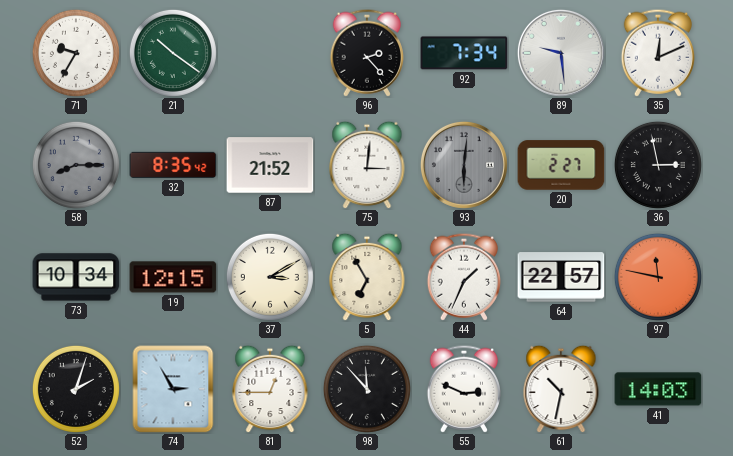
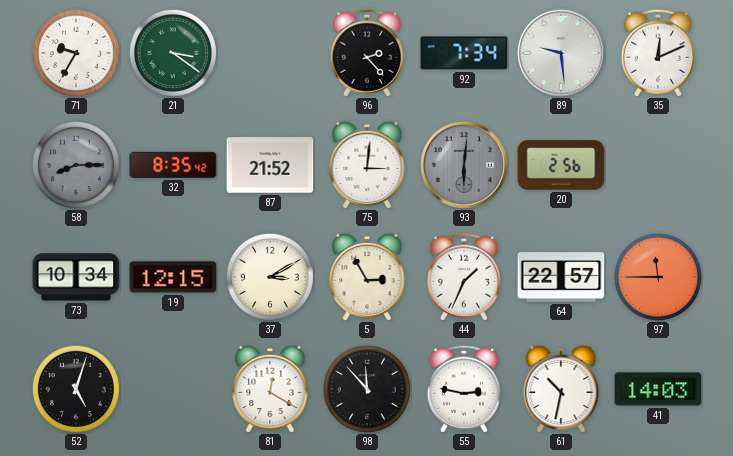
21: 10:21 -> 3:21 (173, 53)
20: 2:27 -> 2:56 (561, 165)
36: 2:58 -> none (658, 165)
5: 6:55 -> 2:55 (367, 277)
97: 11:47 -> 11:45 (658, 277)
52: 2:03 -> 5:03 (76, 389)
74: 2:55 -> none (173, 389)
81: 12:45 -> 12:20 (270, 389)
55: 2:49 -> 2:47 (463, 389)
